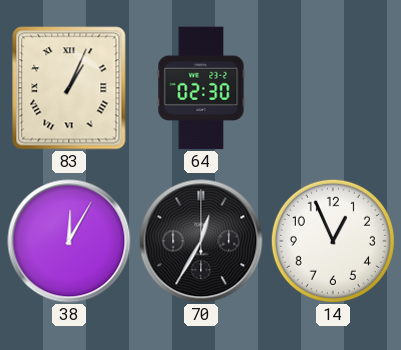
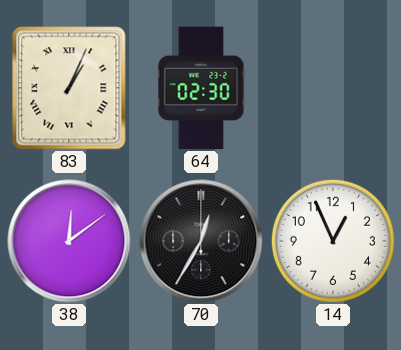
38: 12:05 -> 12:09 (69, 241)
